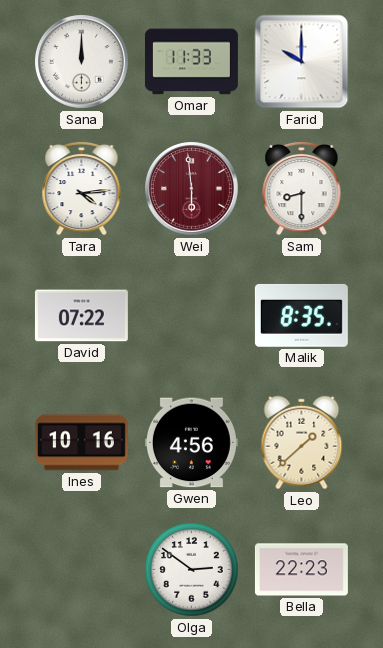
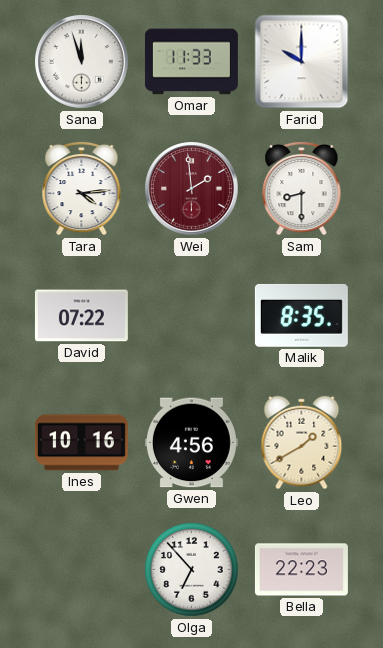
Sana: 12:00 -> 11:57 (82, 62)
Wei: 5:59 -> 1:59 (192, 189)
Leo: 1:38 -> 1:40 (302, 443)
Olga: 2:51 -> 6:53 (192, 570)
